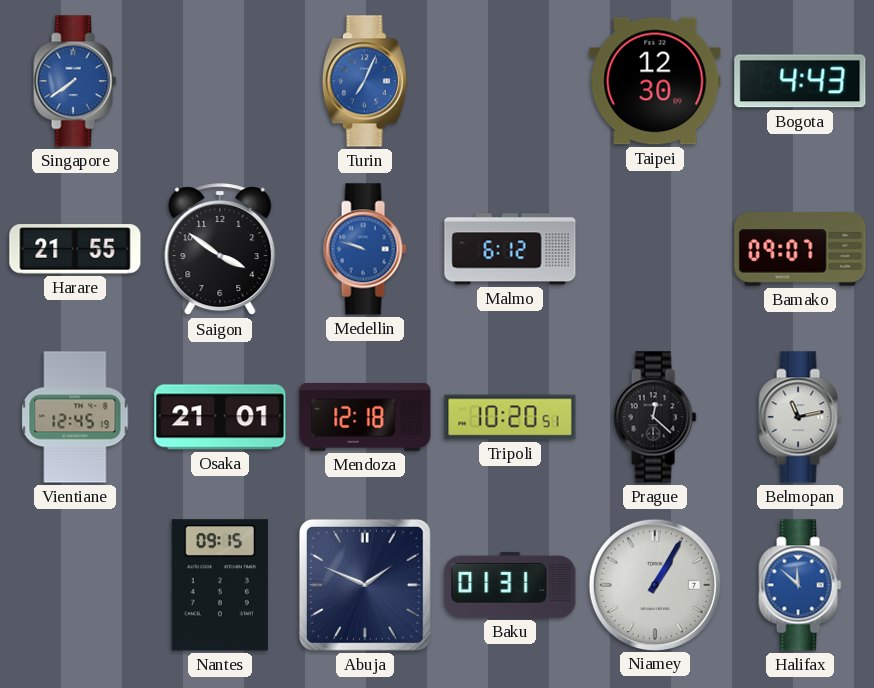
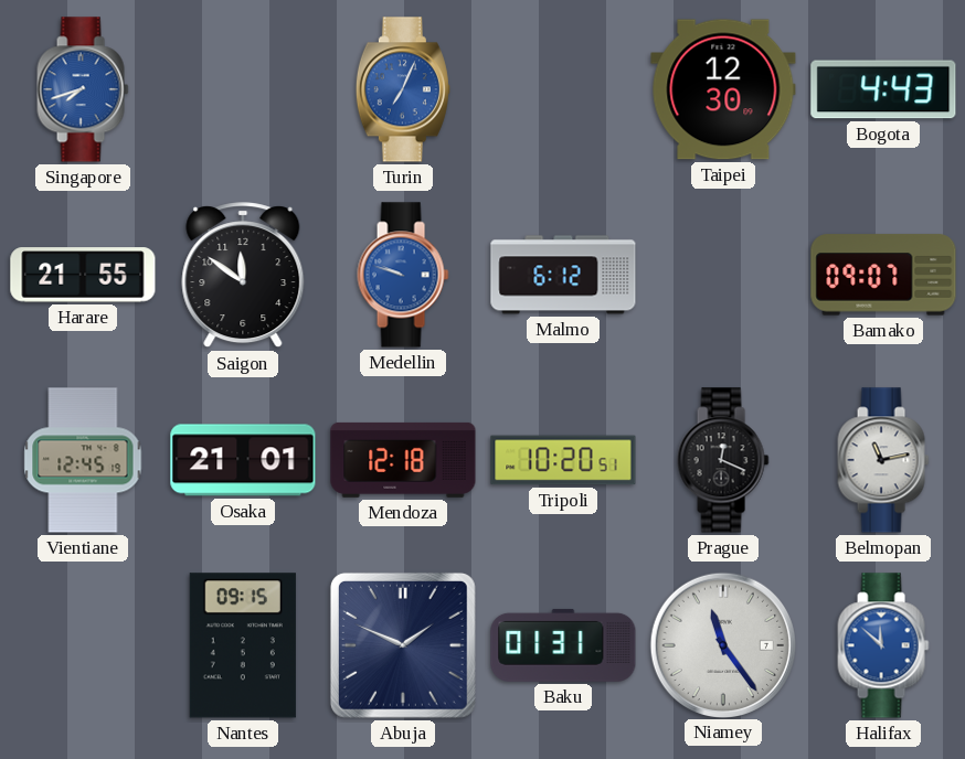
Singapore: 7:39 -> 7:42 (83, 89)
Saigon: 3:51 -> 11:51 (243, 276)
Prague: 12:22 -> 12:19 (723, 460)
Niamey: 1:05 -> 11:24 (722, 644)
